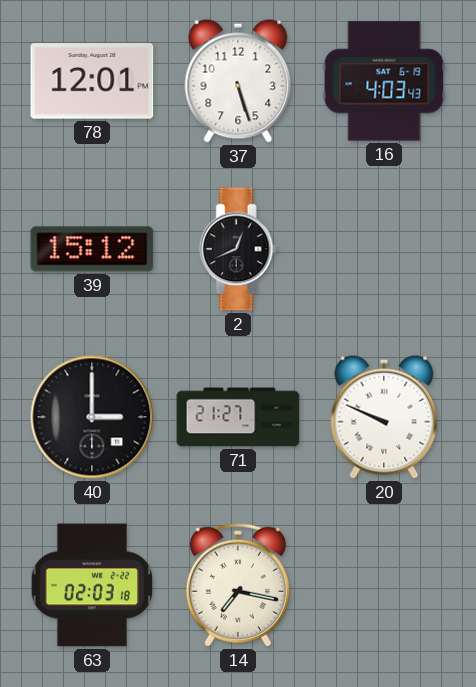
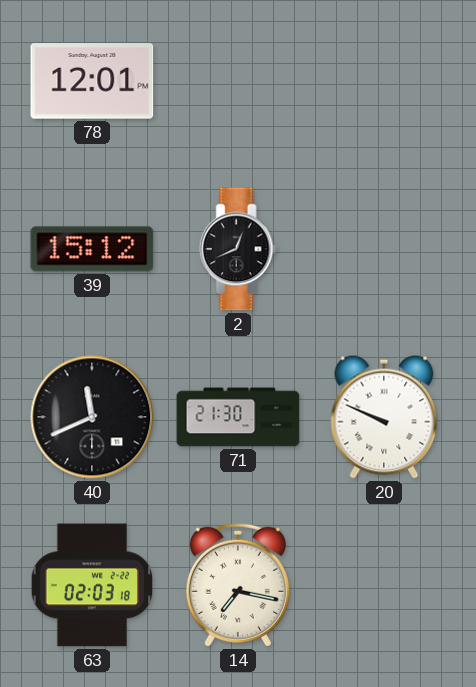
37: 5:27 -> none (238, 81)
16: 4:03 -> none (384, 81)
40: 3:00 -> 11:41 (92, 417)
71: 21:27 -> 21:30 (238, 417)
